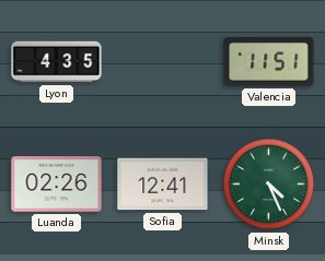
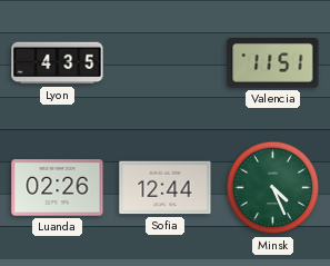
Sofia: 12:41 -> 12:44 (166, 188)
